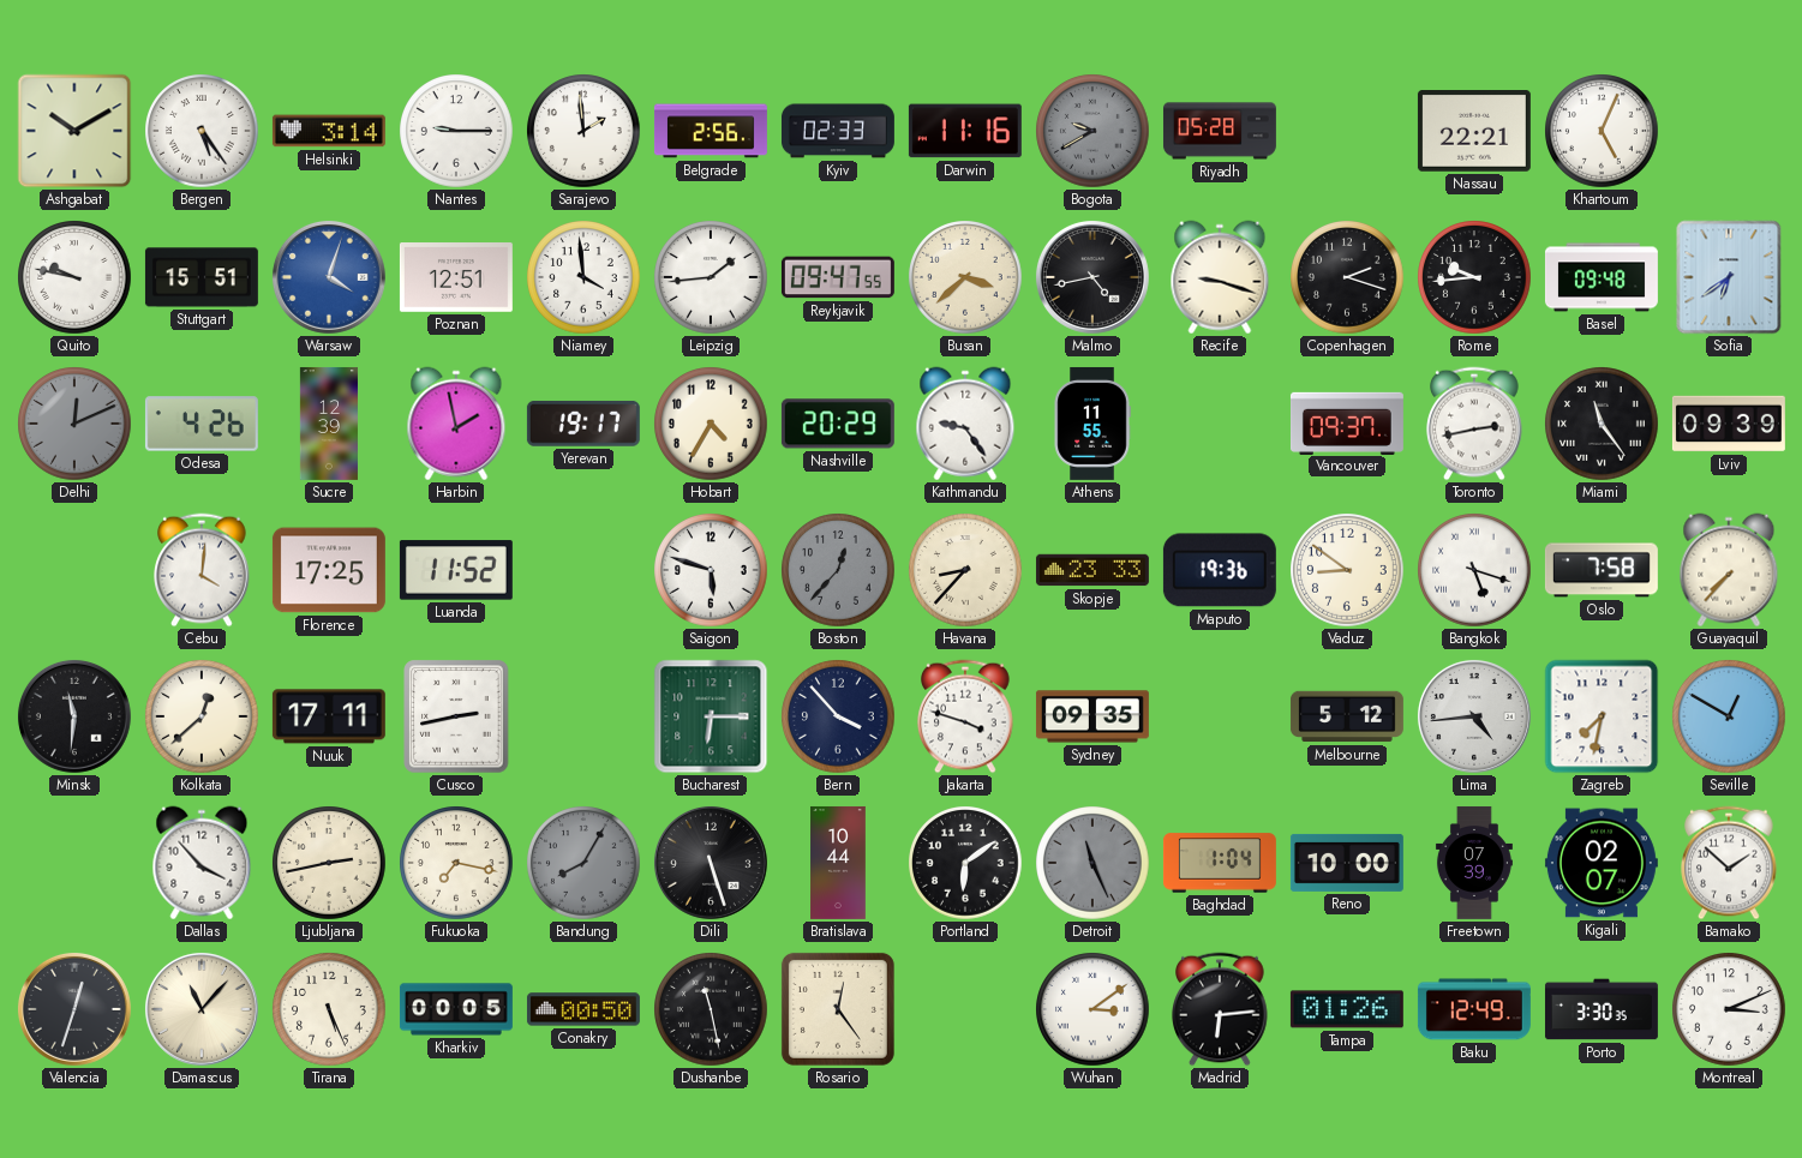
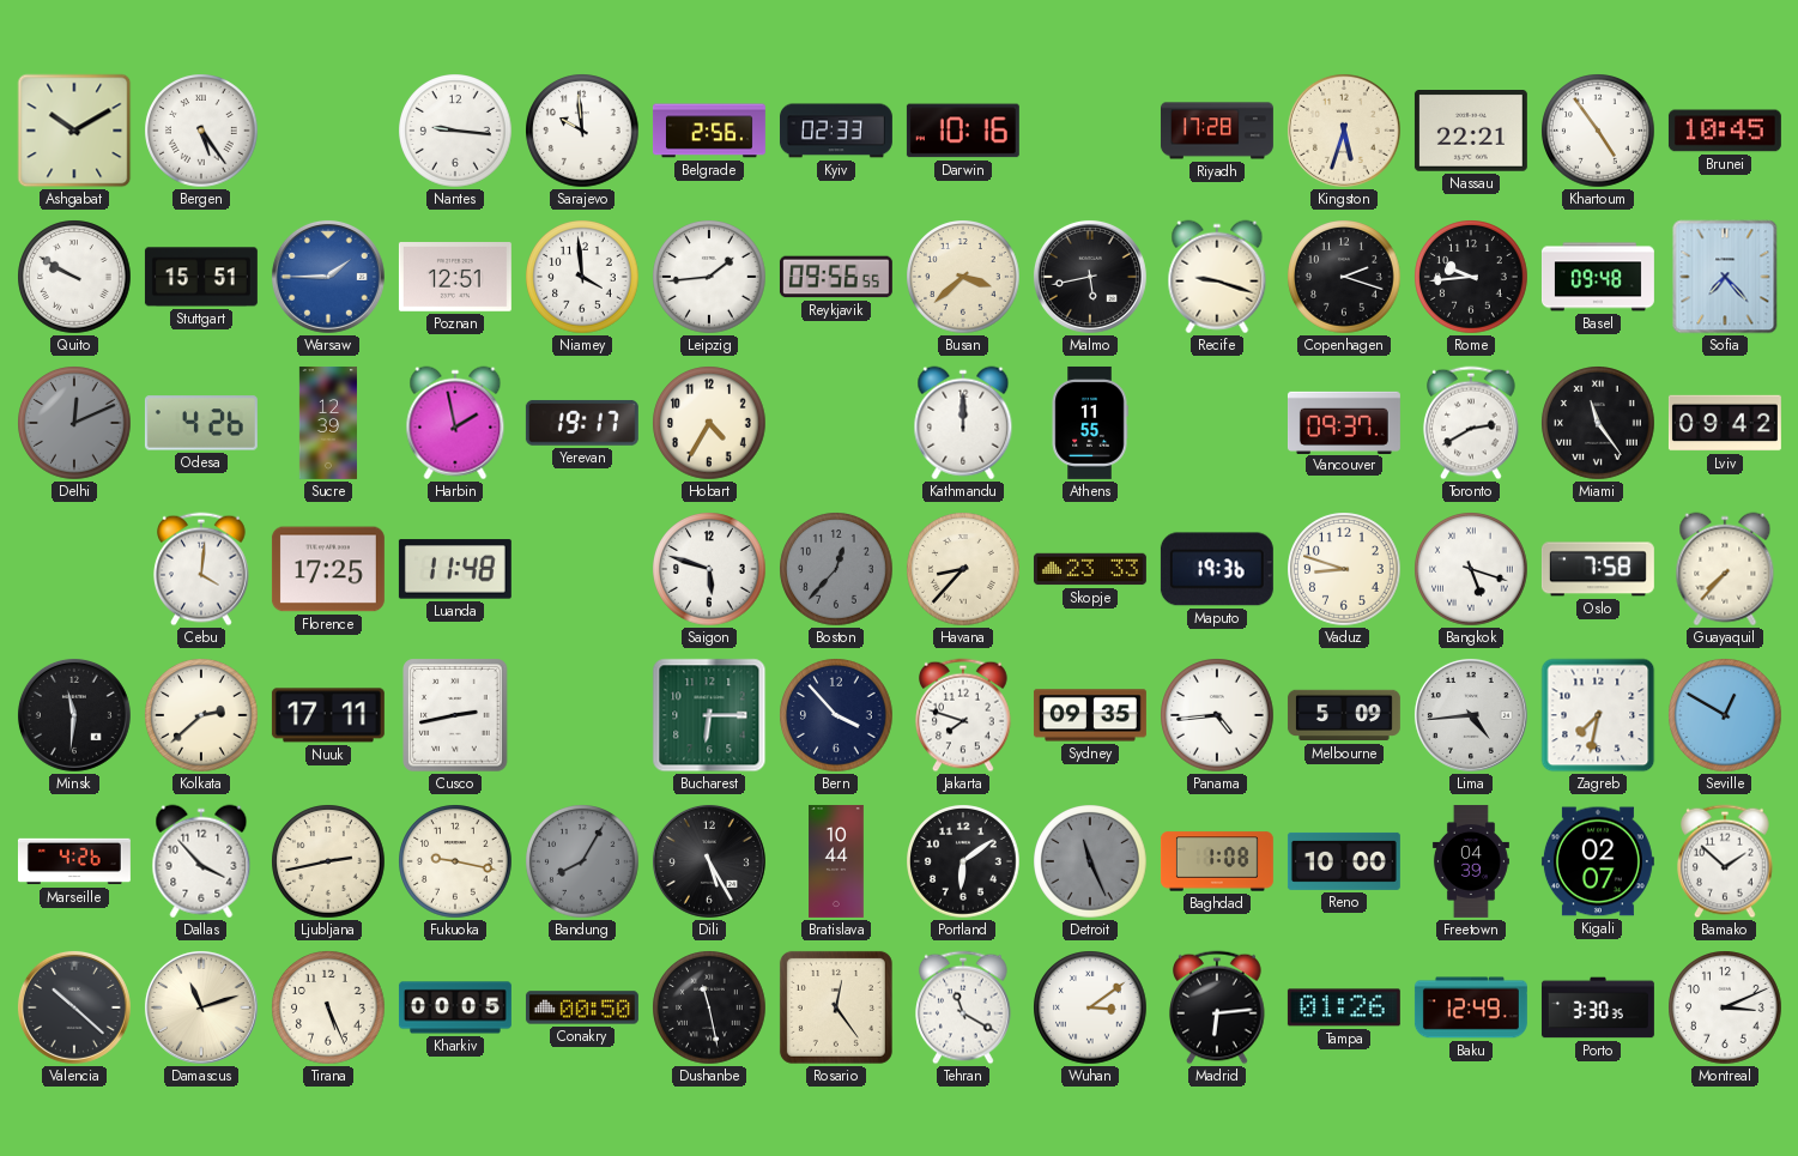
Helsinki: 3:14 -> none (329, 131)
Nantes: 9:15 -> 9:16 (455, 131)
Sarajevo: 1:59 -> 9:59 (582, 131)
Darwin: 11:16 -> 10:16 (963, 131)
Bogota: 9:40 -> none (1092, 131)
Riyadh: 05:28 -> 17:28 (1217, 131)
Kingston: none -> 5:33 (1344, 131)
Khartoum: 5:04 -> 4:54 (1598, 131)
Brunei: none -> 10:45 (1725, 131)
Quito: 9:47 -> 9:50 (74, 277)
Warsaw: 4:03 -> 1:45 (328, 277)
Reykjavik: 09:47 -> 09:56 (836, 277)
Malmo: 4:43 -> 5:43 (1090, 277)
Sofia: 6:39 -> 7:23 (1725, 277)
Nashville: 20:29 -> none (838, 424)
Kathmandu: 9:24 -> 12:00 (963, 423)
Toronto: 2:43 -> 2:40 (1471, 423)
Lviv: 09:39 -> 09:42 (1725, 423)
Luanda: 11:52 -> 11:48 (455, 569)
Vaduz: 8:51 -> 8:48 (1344, 569)
Kolkata: 12:38 -> 2:38 (201, 715)
Jakarta: 3:48 -> 7:48 (963, 715)
Panama: none -> 4:44 (1217, 715)
Melbourne: 5:12 -> 5:09 (1344, 715)
Marseille: none -> 4:26 (74, 861)
Fukuoka: 7:17 -> 9:17 (455, 861)
Dili: 5:27 -> 5:25 (709, 861)
Baghdad: 1:04 -> 1:08 (1217, 861)
Freetown: 07:39 -> 04:39 (1471, 861)
Valencia: 12:33 -> 10:22 (74, 1007)
Damascus: 11:07 -> 11:12 (201, 1007)
Tehran: none -> 11:20 (963, 1007)
